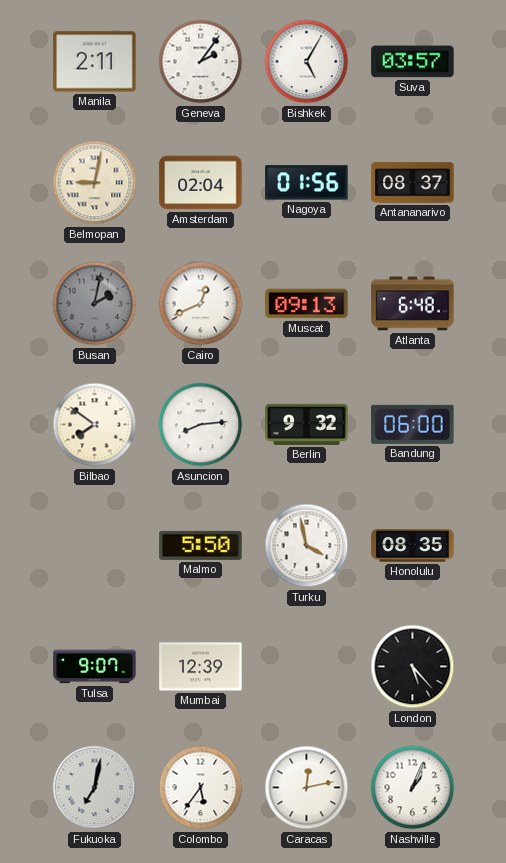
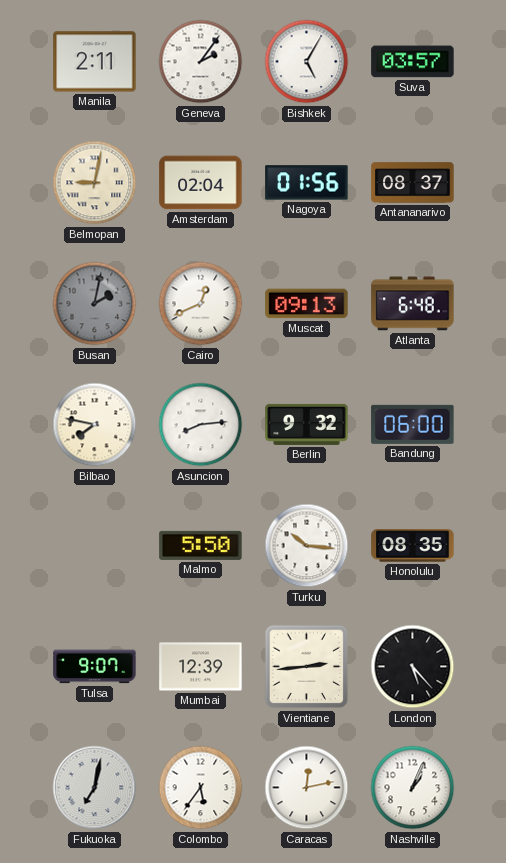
Bilbao: 7:51 -> 7:47 (95, 425)
Turku: 3:58 -> 10:16 (307, 546)
Vientiane: none -> 2:44 (307, 667)
